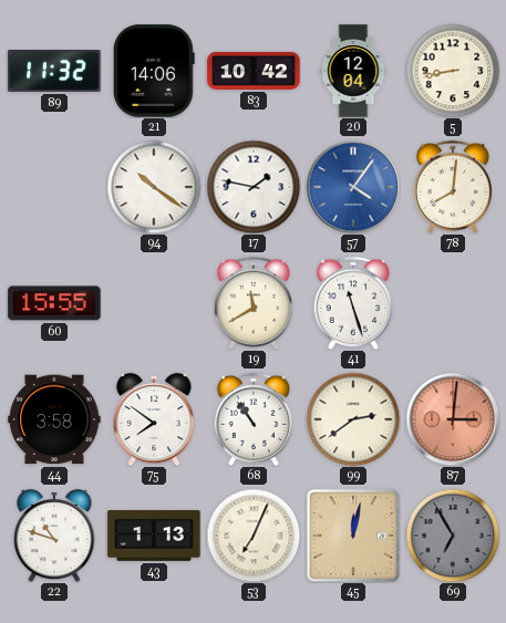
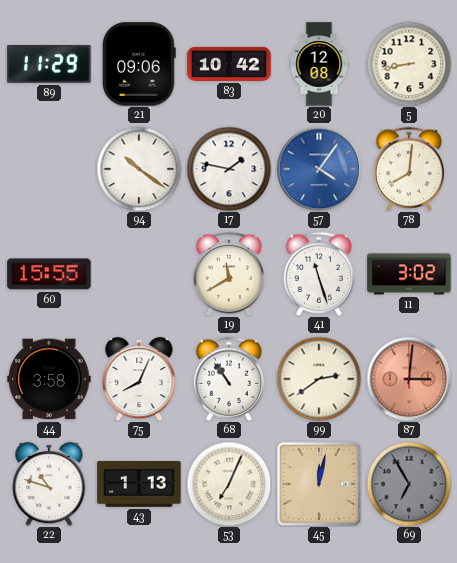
89: 11:32 -> 11:29 (49, 65)
21: 14:06 -> 09:06 (139, 64)
20: 12:04 -> 12:08 (319, 64)
11: none -> 3:02 (409, 274)
75: 7:51 -> 8:04 (139, 379)
